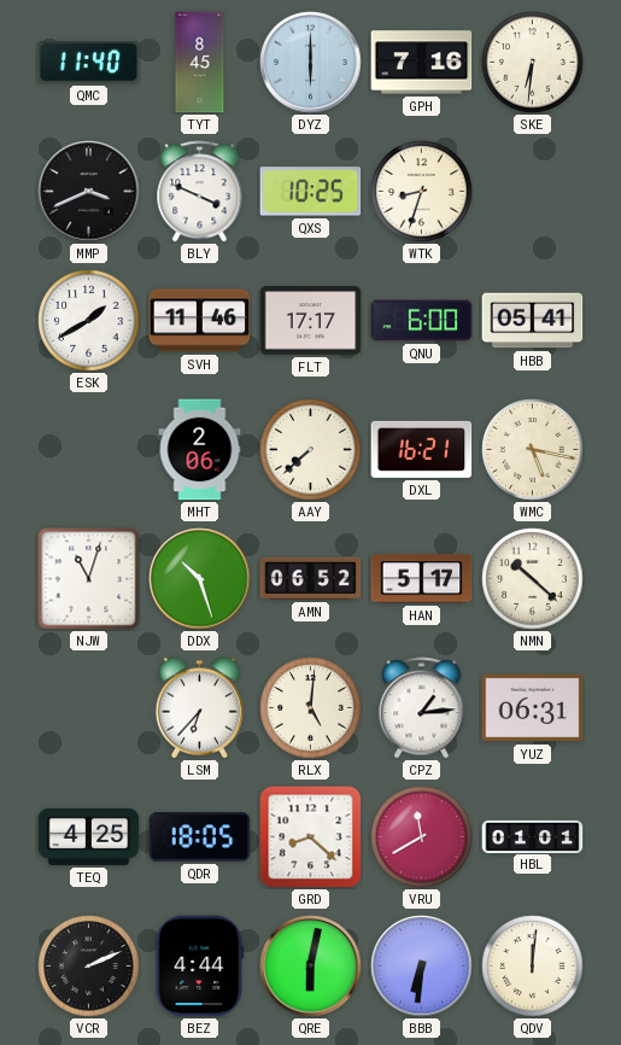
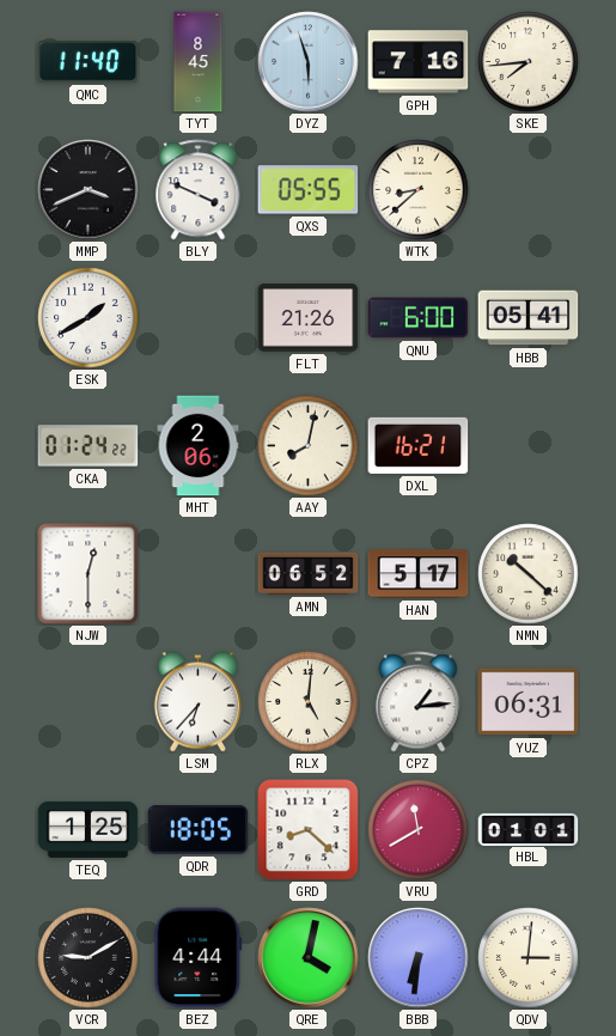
DYZ: 6:00 -> 5:57 (309, 62)
SKE: 6:31 -> 7:44 (529, 62)
QXS: 10:25 -> 05:55 (309, 190)
WTK: 8:33 -> 8:38 (419, 190)
SVH: 11:46 -> none (200, 321)
FLT: 17:17 -> 21:26 (309, 318)
CKA: none -> 01:24 (89, 446)
AAY: 7:38 -> 8:02 (309, 446)
WMC: 5:17 -> none (533, 450)
NJW: 11:03 -> 12:30 (89, 574)
DDX: 10:27 -> none (200, 579)
TEQ: 4:25 -> 1:25 (89, 829)
VCR: 2:11 -> 9:10 (89, 958)
QRE: 6:02 -> 4:02 (309, 958)
QDV: 12:01 -> 3:01 (529, 958)
